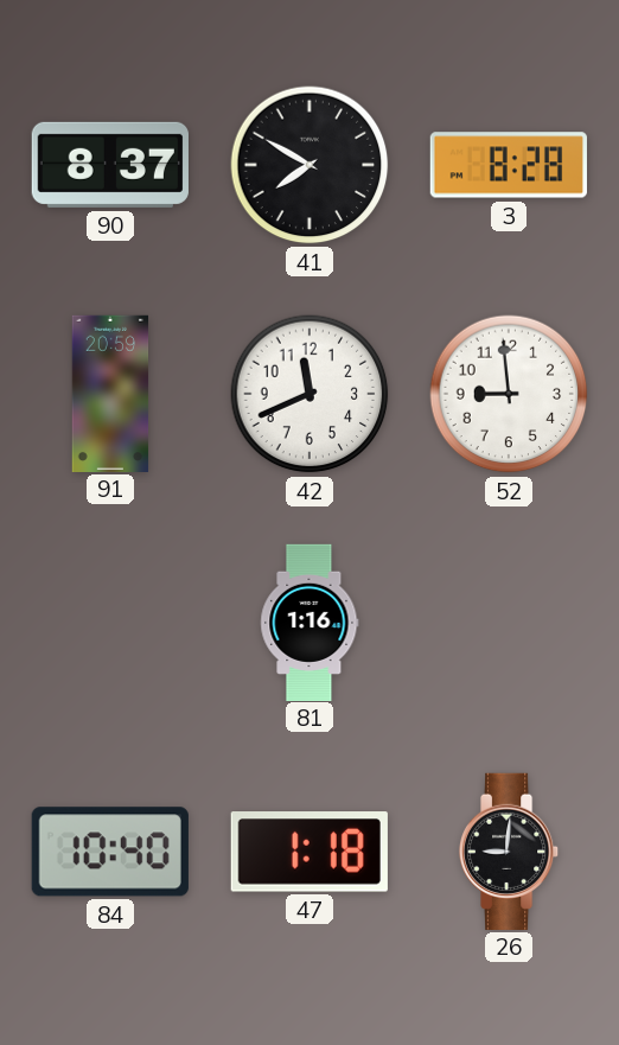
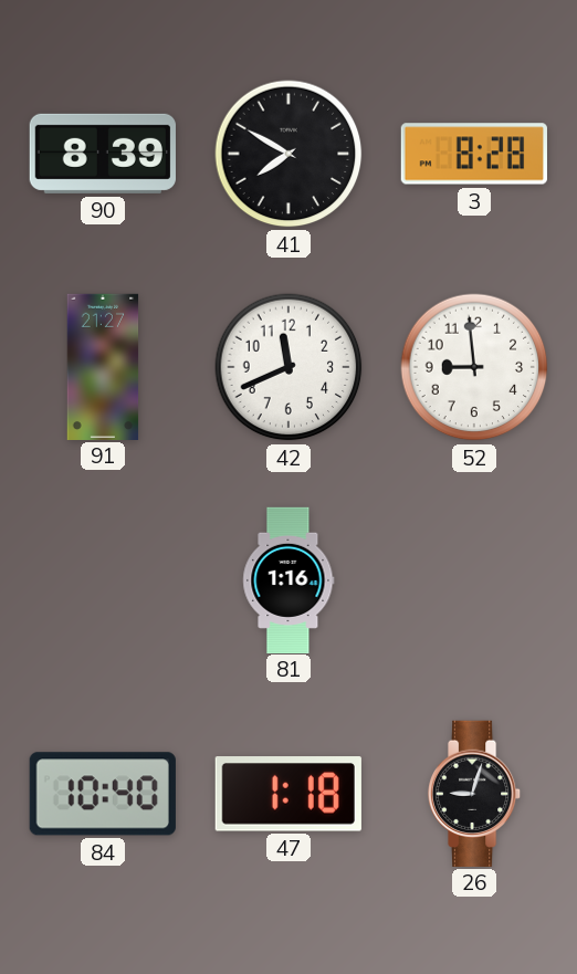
90: 8:37 -> 8:39 (103, 154)
91: 20:59 -> 21:27 (103, 366)
26: 9:01 -> 9:03 (475, 793)
